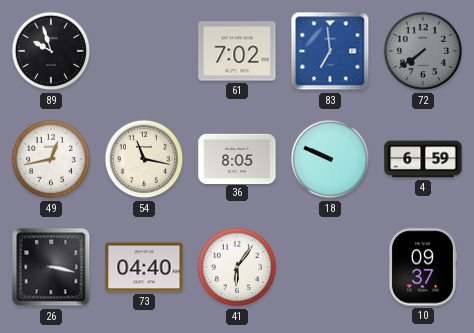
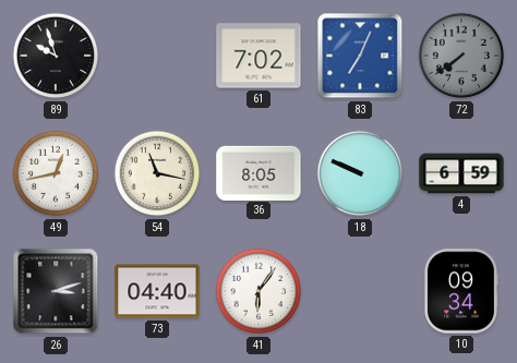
83: 6:59 -> 7:04 (360, 56)
26: 3:17 -> 3:12 (56, 291)
10: 09:37 -> 09:34 (460, 291)
